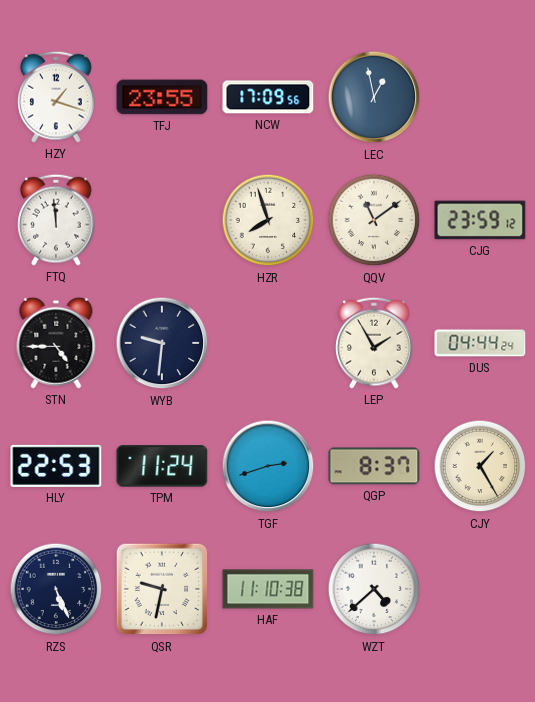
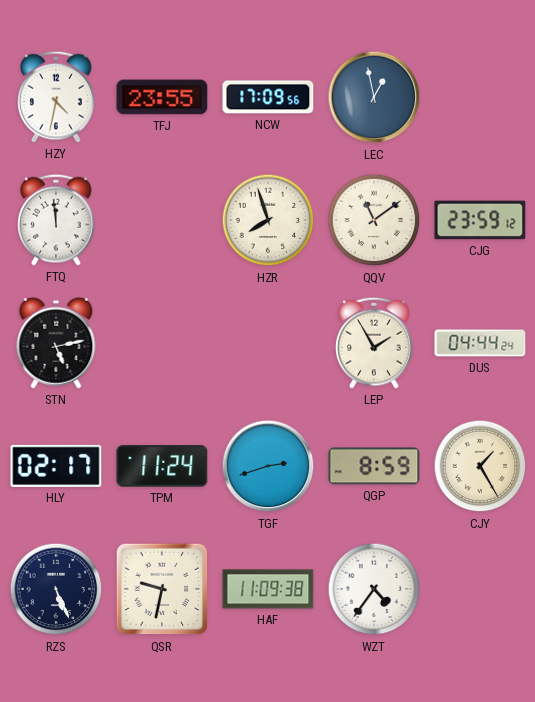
HZY: 1:18 -> 4:32 (56, 97)
STN: 4:45 -> 5:13 (56, 343)
WYB: 9:31 -> none (162, 343)
HLY: 22:53 -> 02:17 (56, 466)
QGP: 8:37 -> 8:59 (374, 466)
HAF: 11:10 -> 11:09 (268, 589)
WZT: 4:38 -> 4:36 (374, 589)
